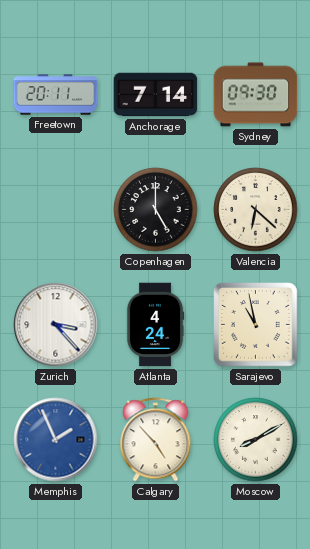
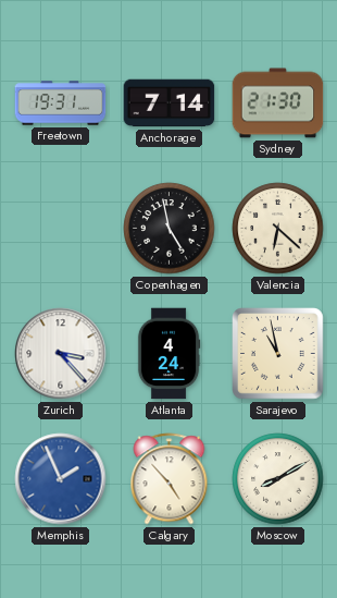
Freetown: 20:11 -> 19:31 (61, 103)
Sydney: 09:30 -> 21:30 (278, 103)
Copenhagen: 5:00 -> 4:58 (170, 229)
